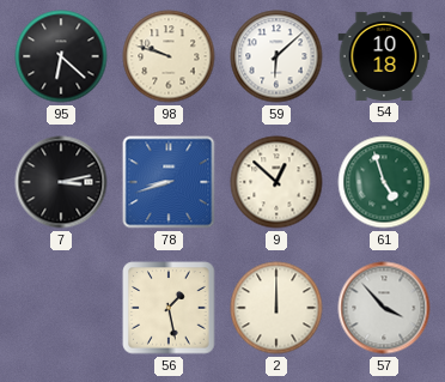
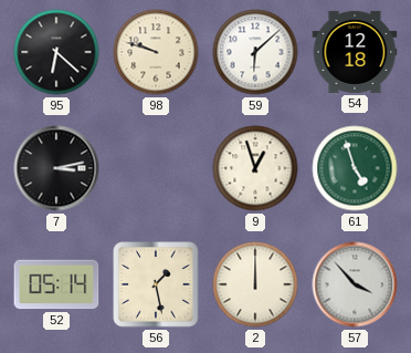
54: 10:18 -> 12:18 (355, 52)
78: 8:42 -> none (169, 182)
9: 12:52 -> 12:57 (255, 168)
52: none -> 05:14 (56, 284)
